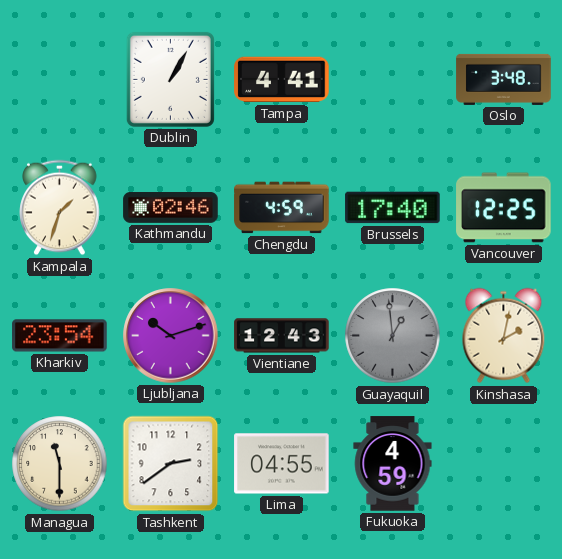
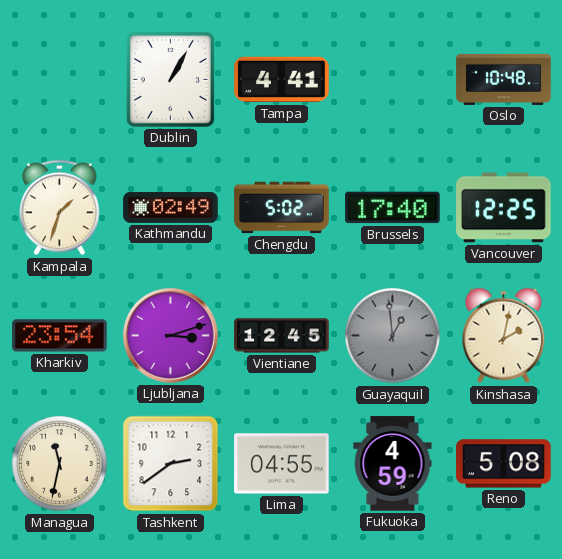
Oslo: 3:48 -> 10:48 (504, 79)
Kathmandu: 02:46 -> 02:49 (171, 208)
Chengdu: 4:59 -> 5:02 (282, 208)
Ljubljana: 10:12 -> 3:12 (171, 336)
Vientiane: 12:43 -> 12:45 (282, 336)
Managua: 11:30 -> 11:32 (60, 464)
Reno: none -> 5:08 (504, 464)
